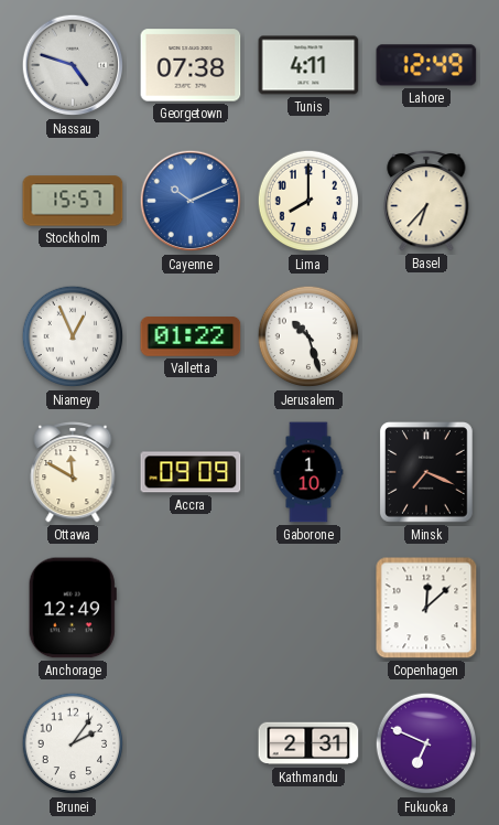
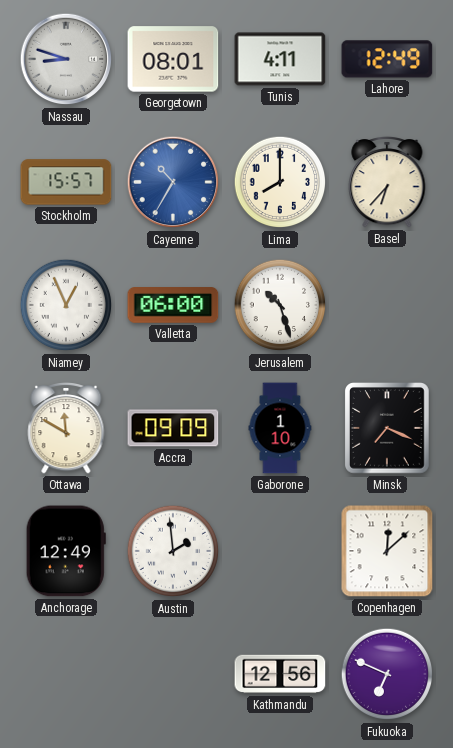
Nassau: 4:48 -> 8:48 (66, 59)
Georgetown: 07:38 -> 08:01 (173, 59)
Cayenne: 10:11 -> 10:35 (173, 182)
Valletta: 01:22 -> 06:00 (173, 305)
Austin: none -> 1:59 (173, 551)
Brunei: 2:06 -> none (73, 743)
Kathmandu: 2:31 -> 12:56 (280, 674)
